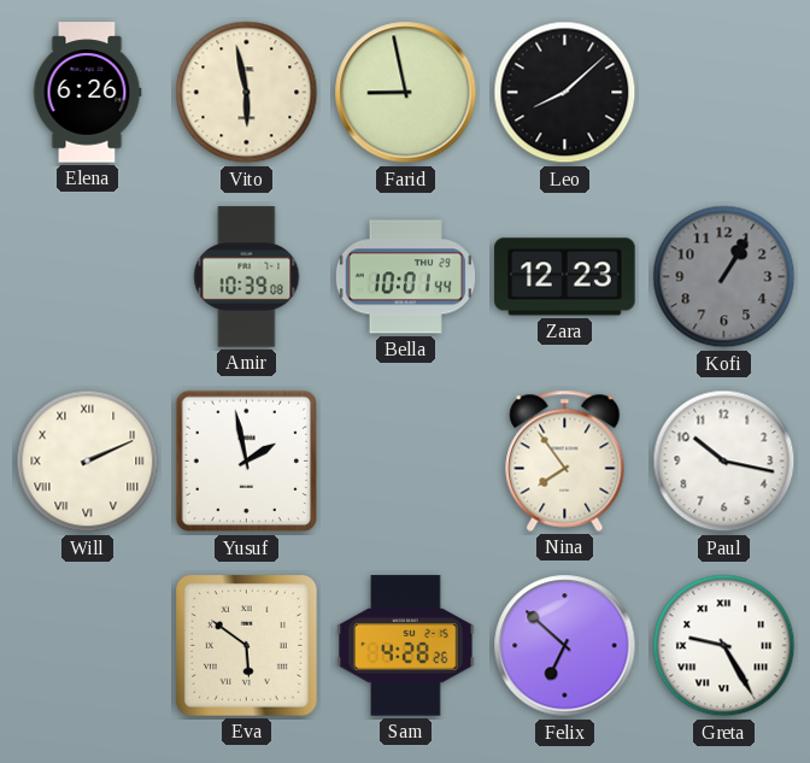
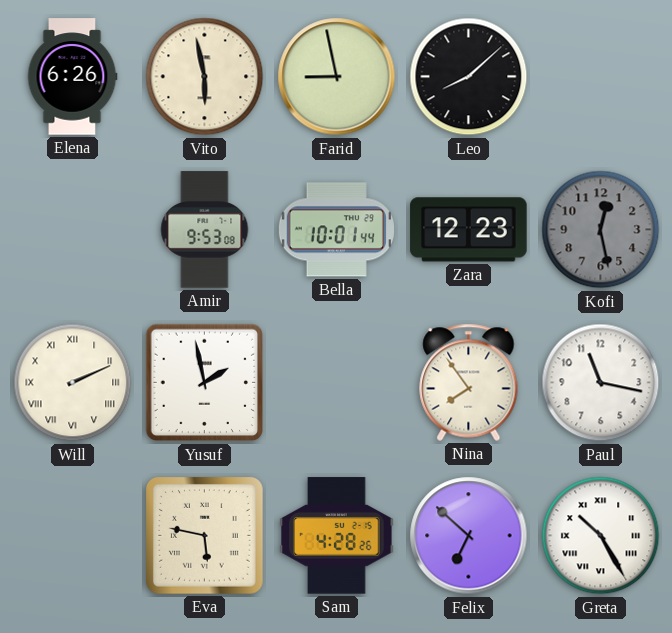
Amir: 10:39 -> 9:53 (205, 230)
Kofi: 1:05 -> 12:28 (601, 230)
Paul: 10:17 -> 11:17 (601, 383)
Eva: 5:51 -> 5:47 (205, 536)
Greta: 9:25 -> 10:25 (601, 536)
